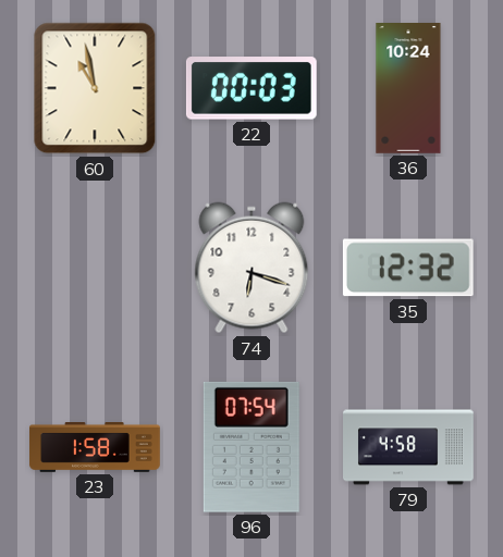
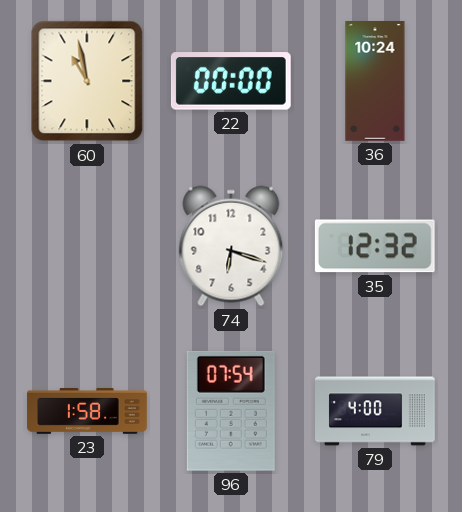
22: 00:03 -> 00:00 (231, 81)
79: 4:58 -> 4:00 (376, 411)
